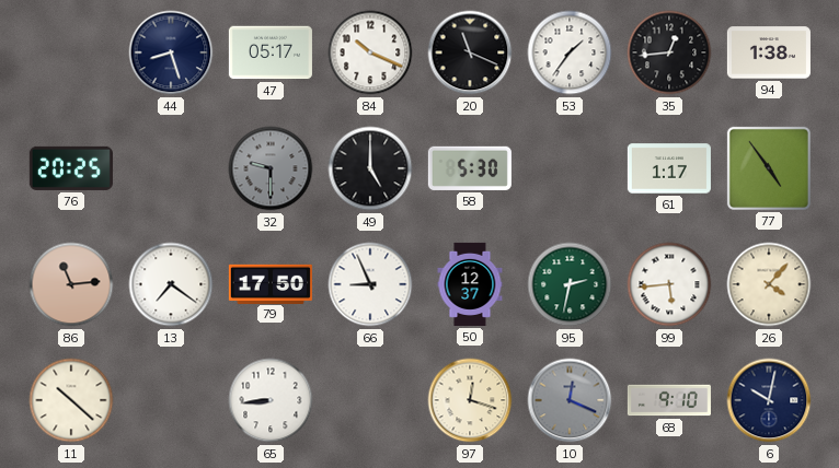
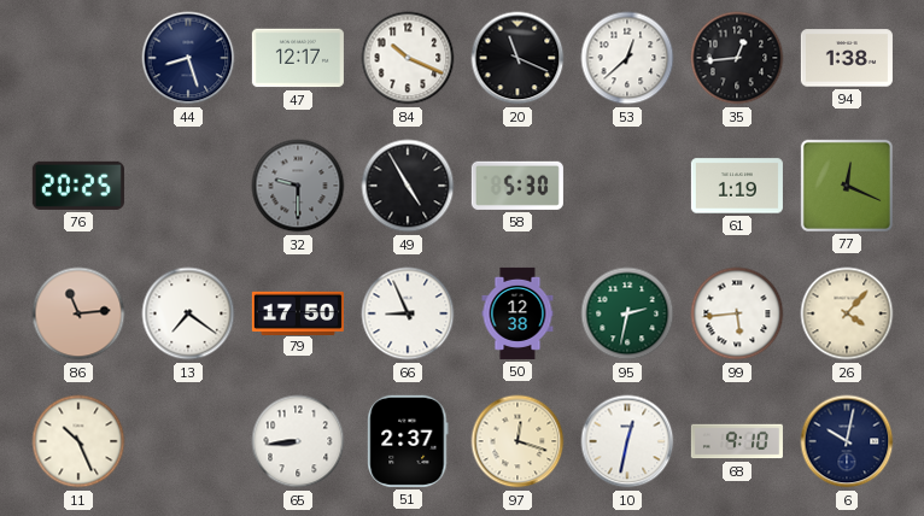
47: 05:17 -> 12:17 (298, 58)
53: 1:36 -> 12:38 (627, 58)
49: 5:00 -> 4:55 (408, 186)
61: 1:17 -> 1:19 (737, 186)
77: 4:54 -> 12:19 (847, 186)
50: 12:37 -> 12:38 (517, 313)
11: 10:22 -> 10:26 (78, 441)
51: none -> 2:37 (408, 441)
10: 12:19 -> 12:32 (627, 441)
10 dial: grey -> white (627, 441)
